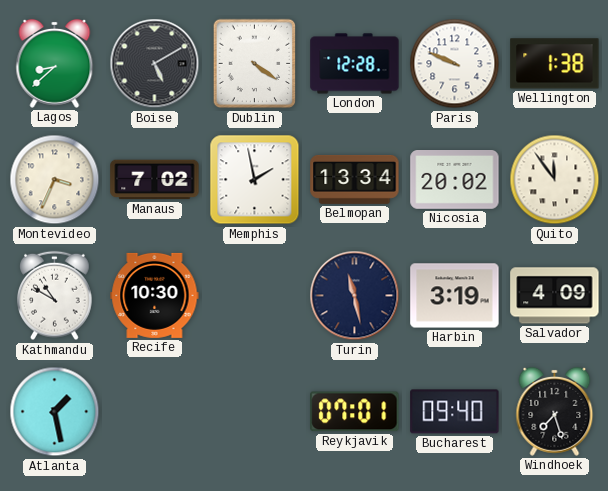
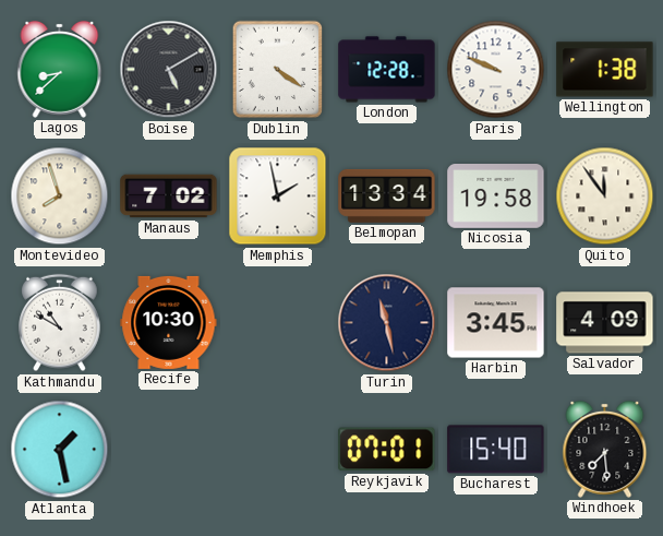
Montevideo: 3:34 -> 7:57 (60, 196)
Nicosia: 20:02 -> 19:58 (496, 196)
Harbin: 3:19 -> 3:45 (496, 323)
Bucharest: 09:40 -> 15:40 (496, 450)
Windhoek: 7:27 -> 7:29 (605, 449)
